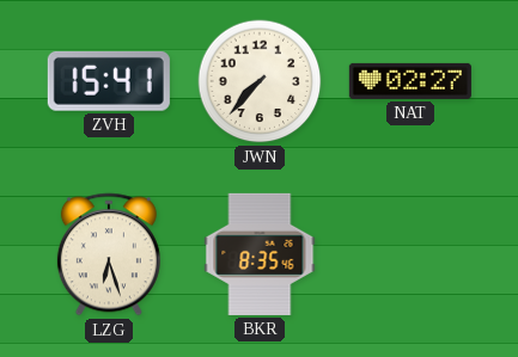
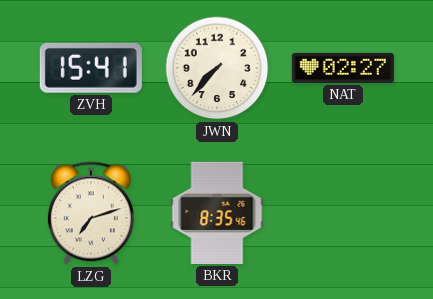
LZG: 6:27 -> 7:12 (91, 213)
